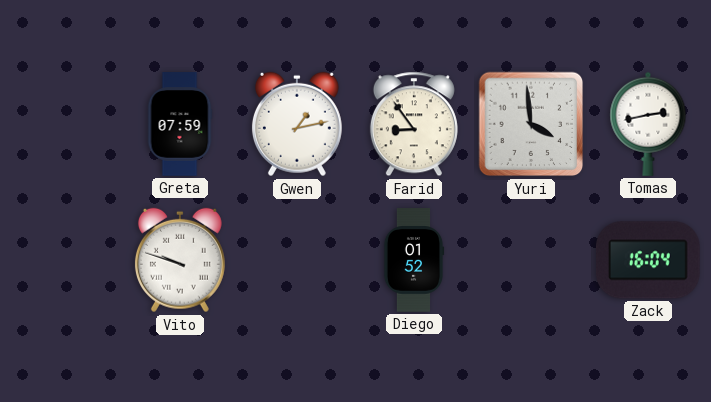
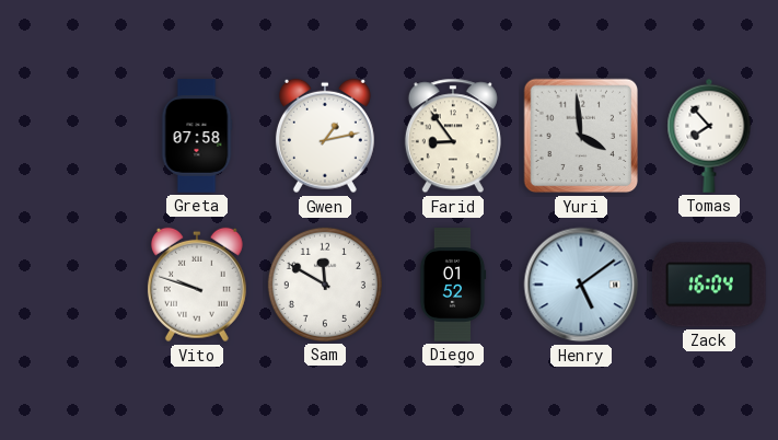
Greta: 07:59 -> 07:58 (197, 136)
Tomas: 2:43 -> 7:53 (709, 136)
Sam: none -> 11:50 (325, 285)
Henry: none -> 5:09 (581, 285)
